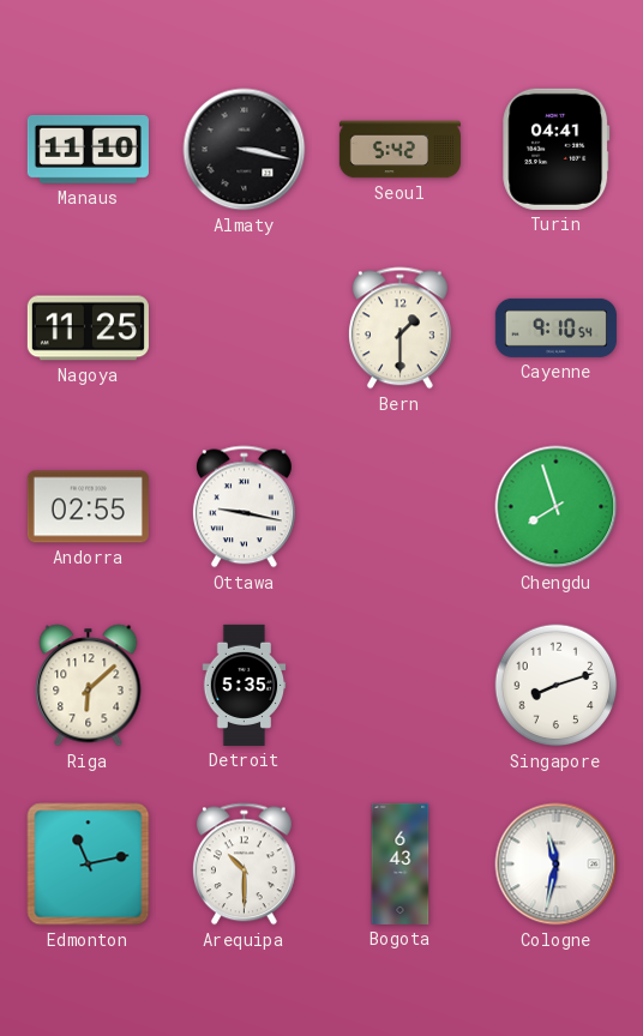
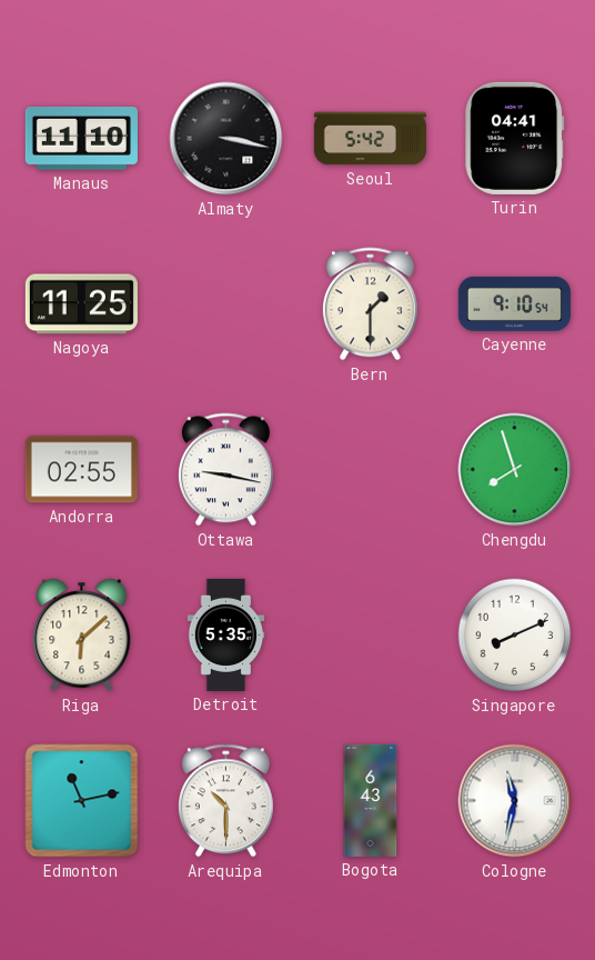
Singapore: 8:12 -> 8:11 (515, 636)
